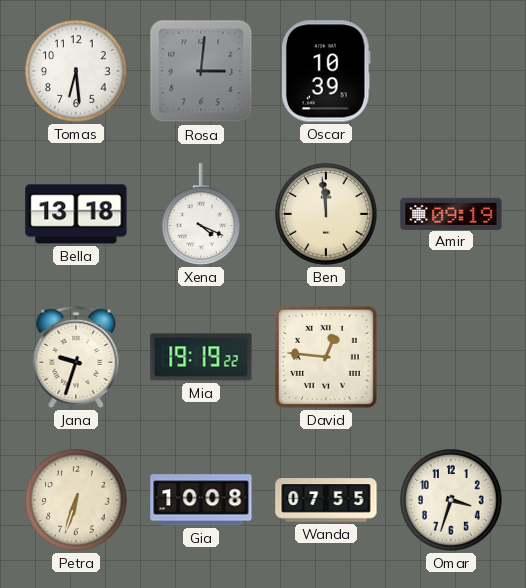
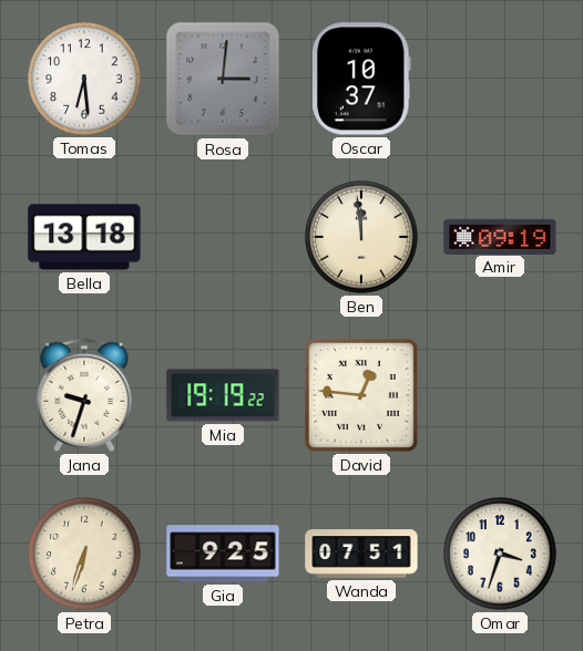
Oscar: 10:39 -> 10:37 (361, 79)
Xena: 4:19 -> none (201, 214)
Gia: 10:08 -> 9:25 (223, 554)
Wanda: 07:55 -> 07:51 (361, 554)
